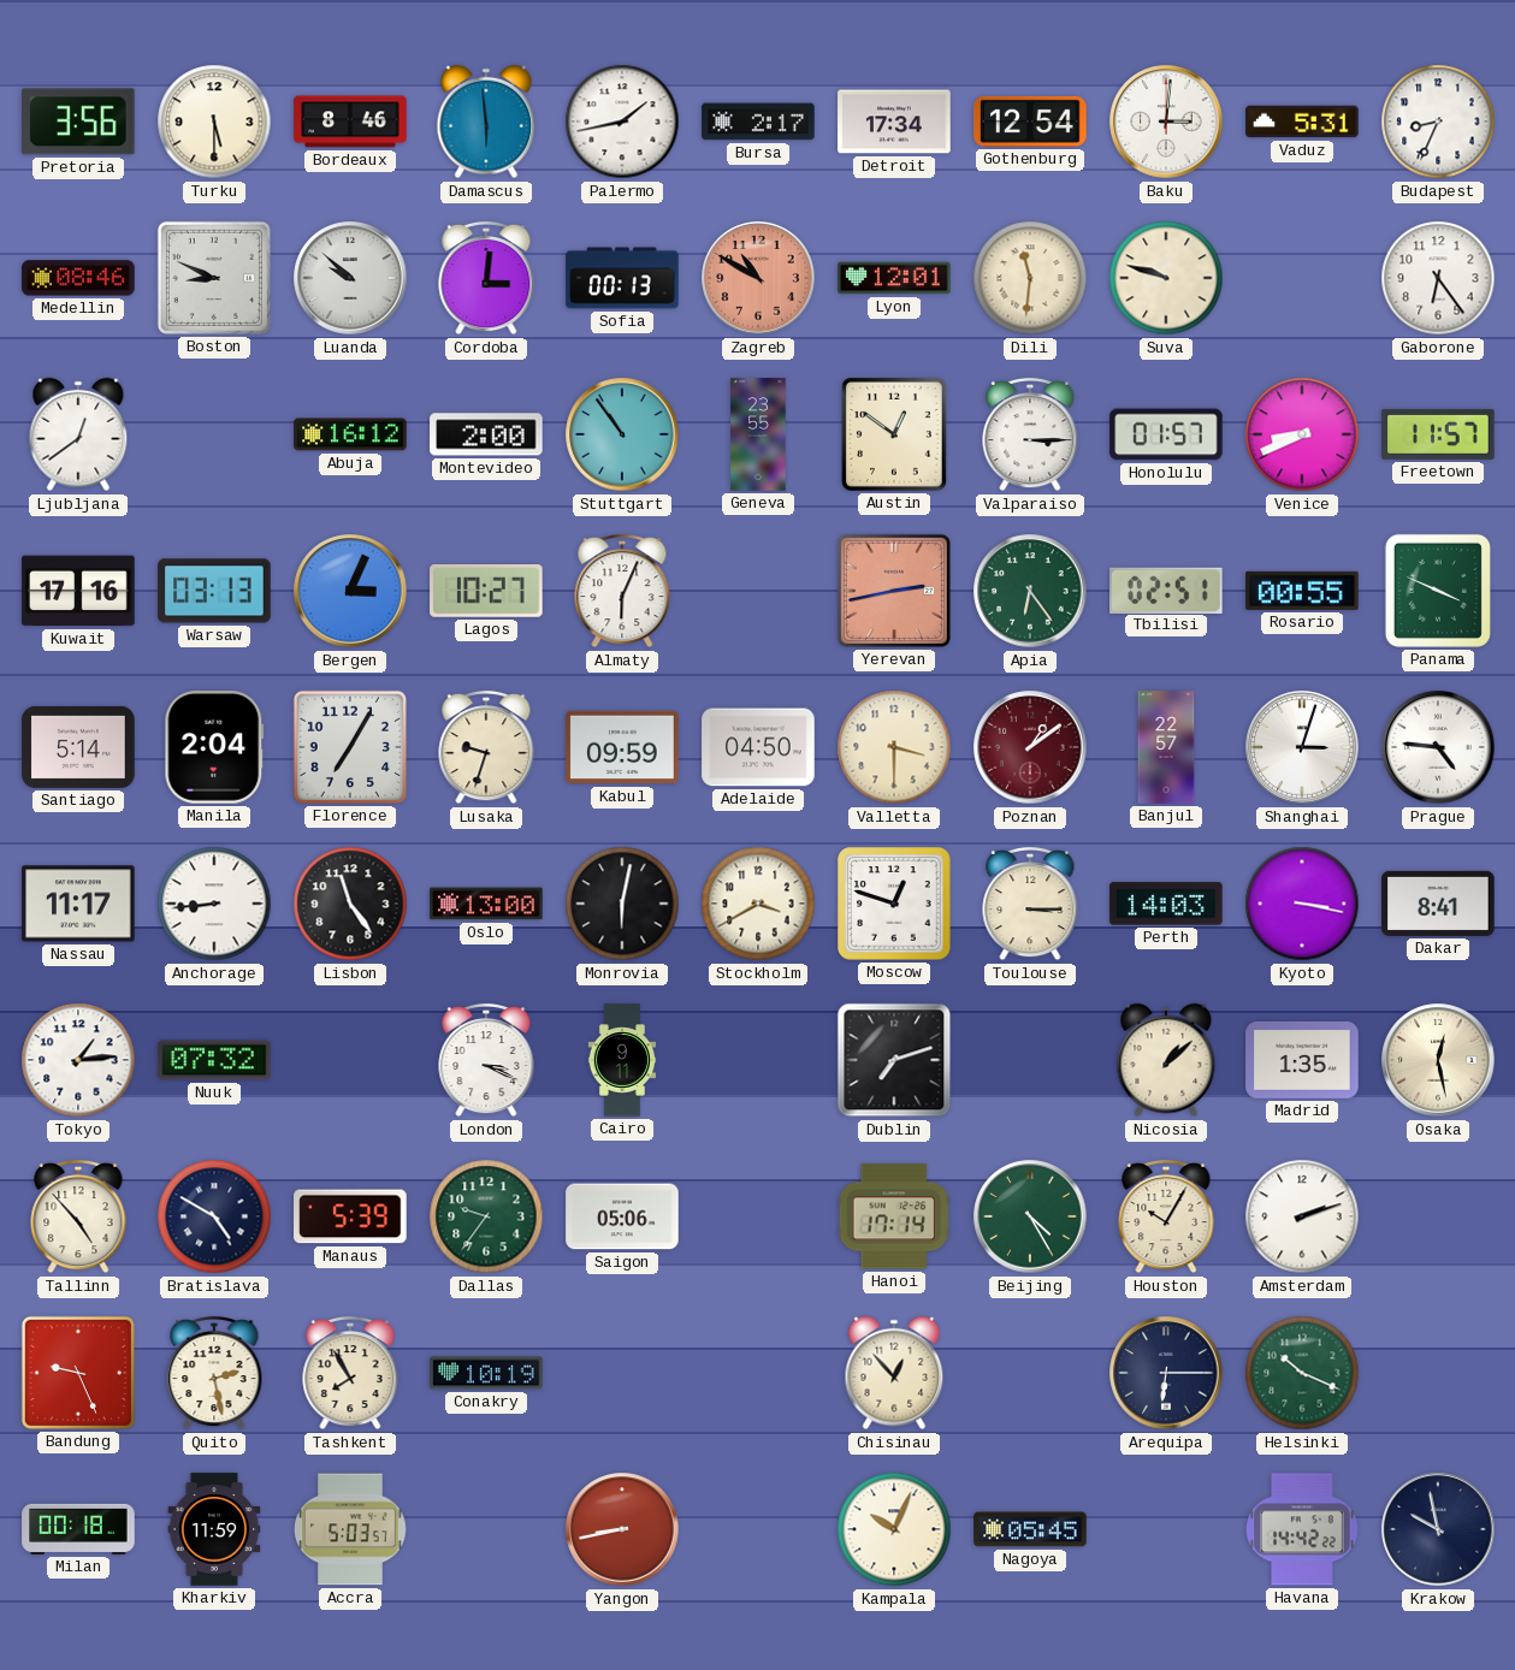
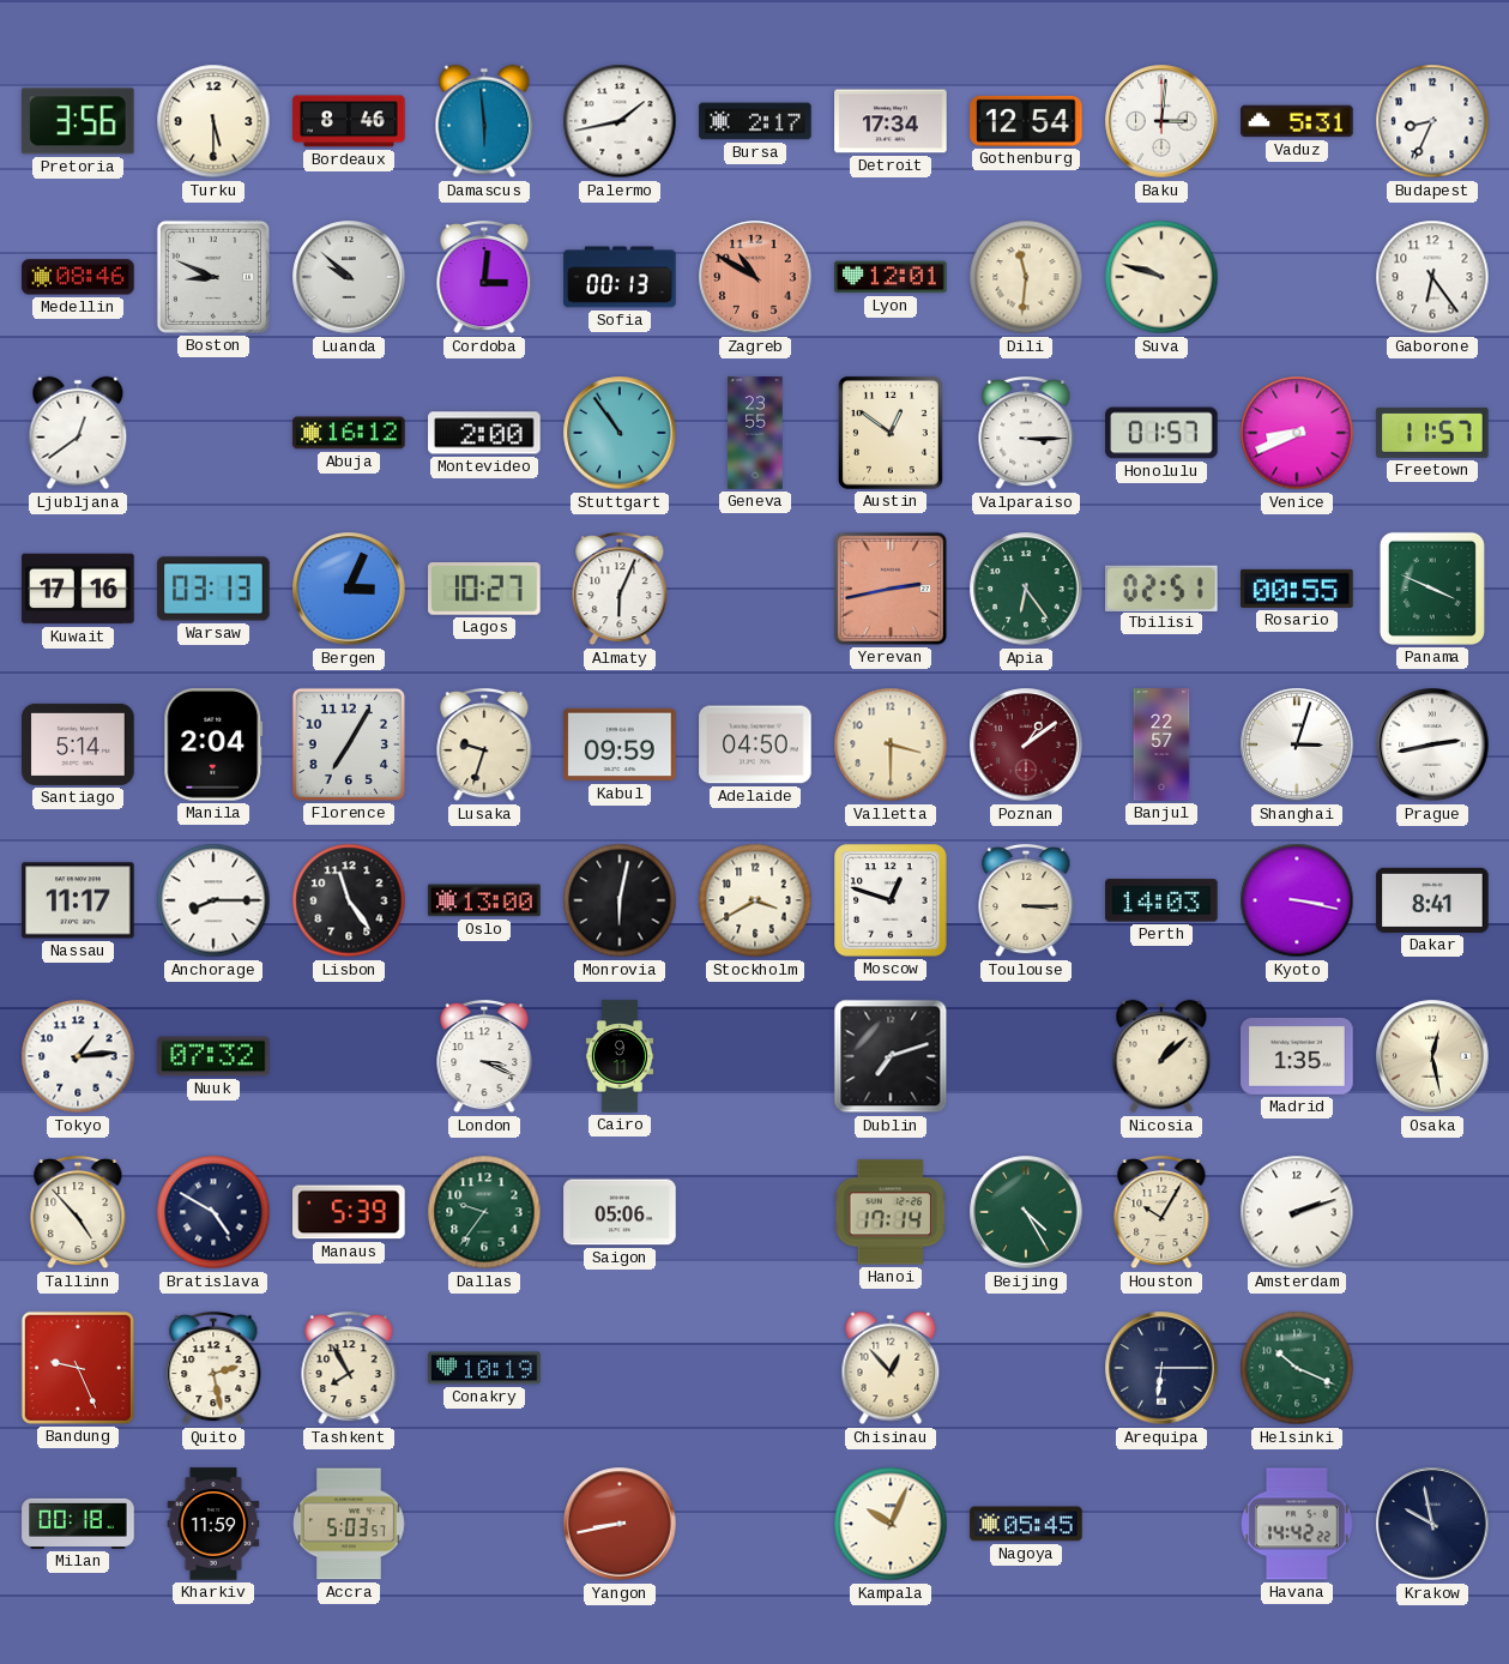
Prague: 4:46 -> 2:43 (1432, 744)
Anchorage: 8:44 -> 8:15 (213, 900)
